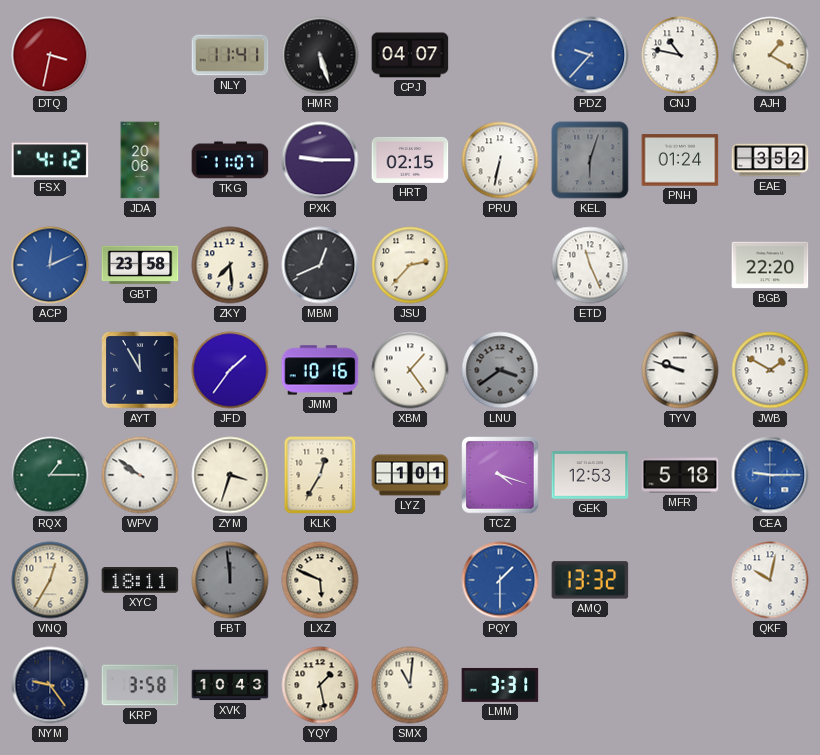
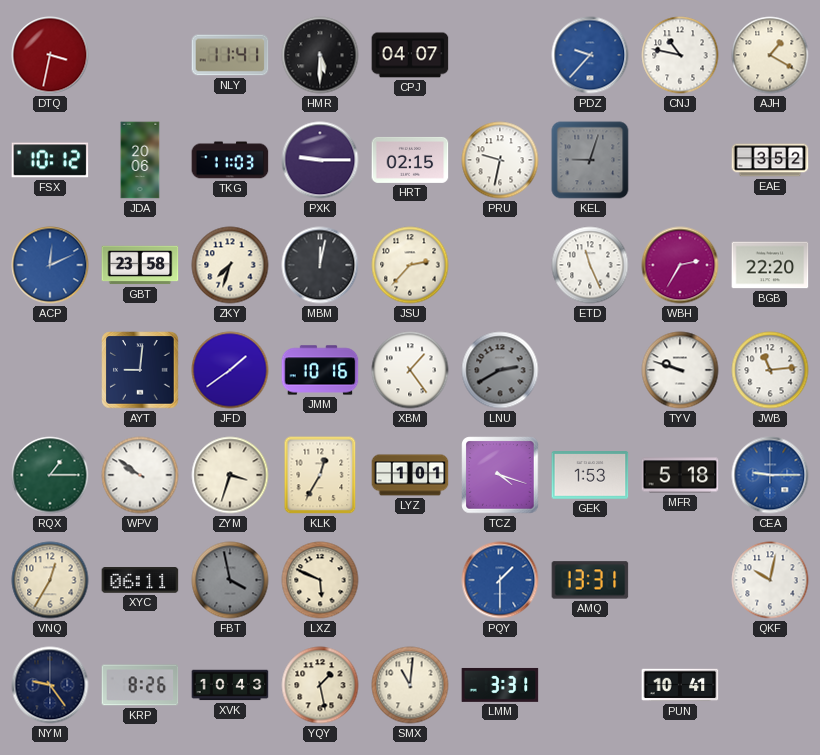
HMR: 5:27 -> 5:30 (320, 55)
FSX: 4:12 -> 10:12 (50, 160)
TKG: 11:07 -> 11:03 (230, 160)
PRU: 6:32 -> 9:32 (500, 160)
KEL: 6:03 -> 9:03 (590, 160)
PNH: 01:24 -> none (680, 160)
ZKY: 7:29 -> 7:33 (230, 265)
MBM: 12:41 -> 12:02 (320, 265)
WBH: none -> 2:35 (680, 265)
AYT: 11:55 -> 9:01 (140, 370)
JFD: 1:36 -> 1:39 (230, 370)
LNU: 3:39 -> 2:40 (500, 370)
JWB: 1:50 -> 11:14 (770, 370)
GEK: 12:53 -> 1:53 (590, 475)
XYC: 18:11 -> 06:11 (140, 580)
FBT: 11:59 -> 3:58 (230, 580)
AMQ: 13:32 -> 13:31 (590, 580)
KRP: 3:58 -> 8:26 (140, 685)
PUN: none -> 10:41 (680, 685)
